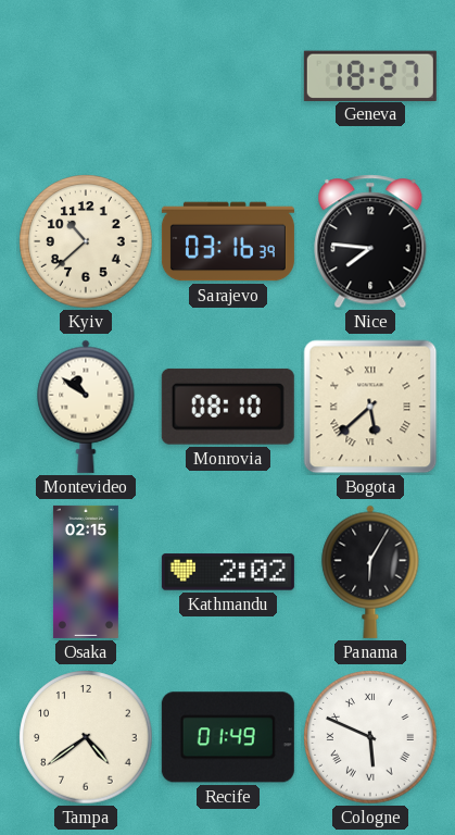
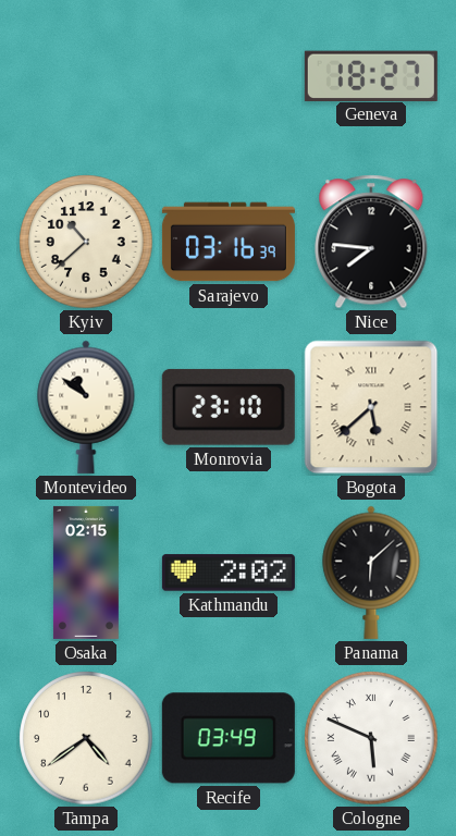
Monrovia: 08:10 -> 23:10 (229, 407)
Panama: 6:05 -> 6:08 (371, 573)
Recife: 01:49 -> 03:49 (229, 738)
